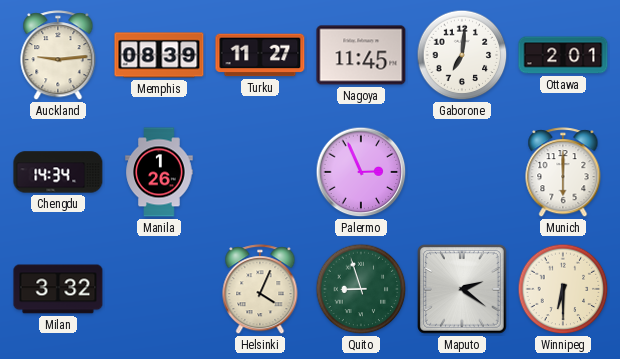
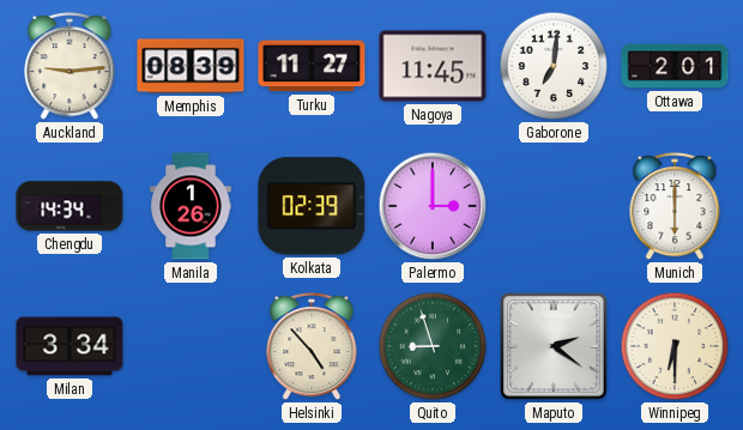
Kolkata: none -> 02:39 (312, 206)
Palermo: 2:56 -> 3:00 (433, 206)
Milan: 3:32 -> 3:34 (70, 346)
Helsinki: 4:04 -> 4:53 (312, 347)
